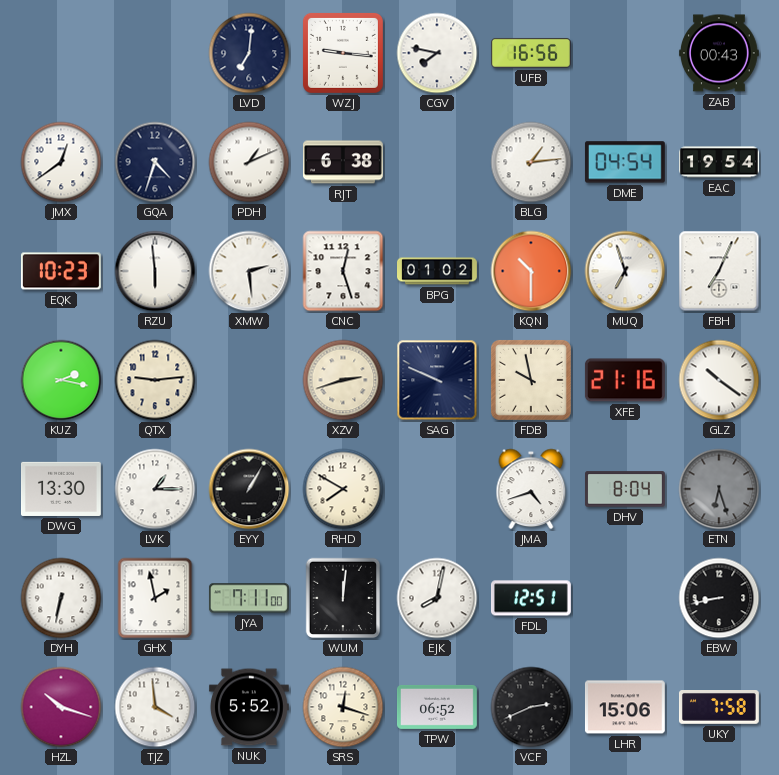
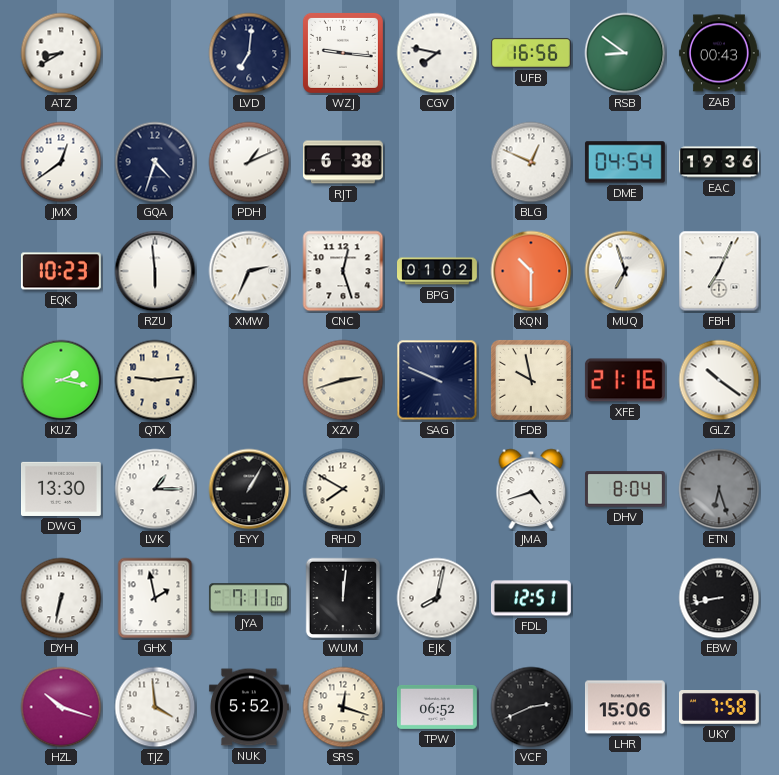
ATZ: none -> 8:40 (61, 53)
RSB: none -> 8:51 (625, 53)
BLG: 1:14 -> 12:49 (531, 162)
EAC: 19:54 -> 19:36 (720, 162)
XMW: 2:29 -> 2:34 (249, 271)
